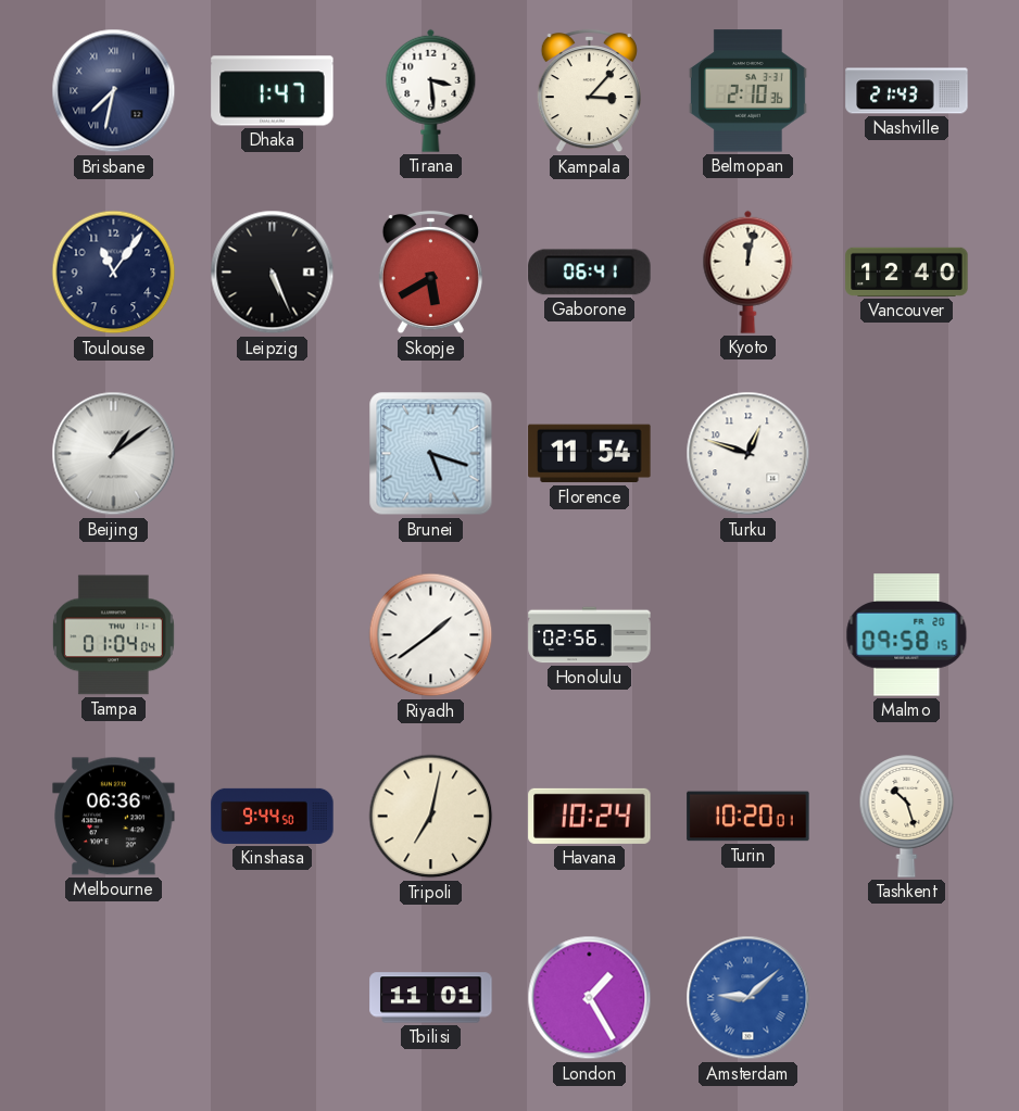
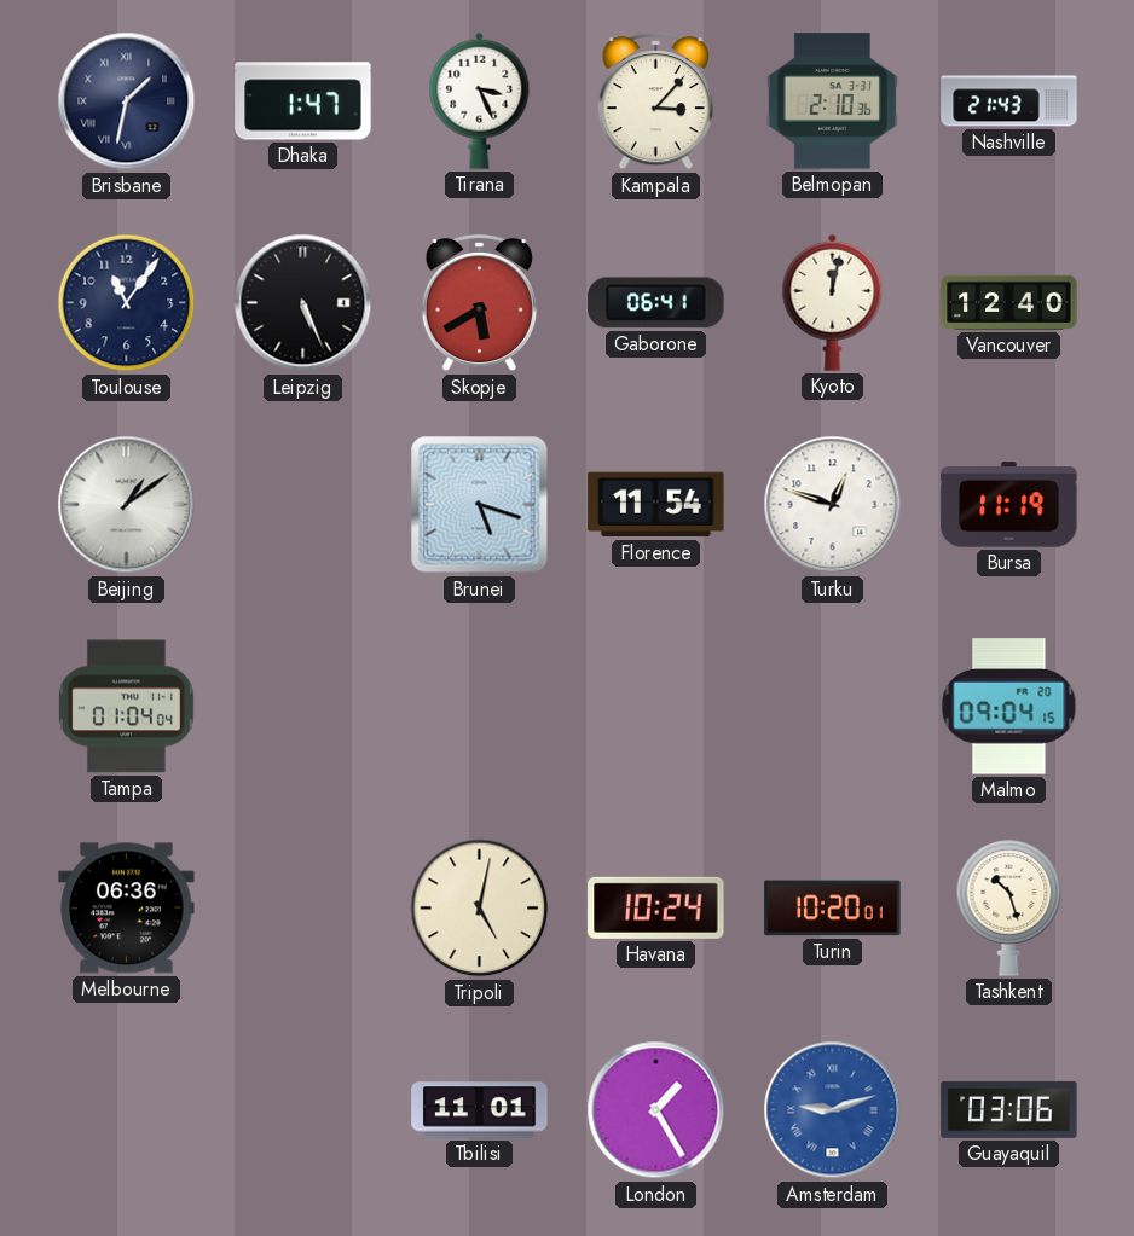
Brisbane: 7:32 -> 1:32 (127, 101)
Tirana: 3:29 -> 3:26 (480, 100)
Bursa: none -> 11:19 (1009, 505)
Riyadh: 1:39 -> none (431, 635)
Honolulu: 02:56 -> none (590, 635)
Malmo: 09:58 -> 09:04 (1009, 707)
Kinshasa: 9:44 -> none (273, 816)
Tripoli: 7:02 -> 5:02 (480, 909)
Amsterdam: 9:08 -> 9:12 (833, 1110)
Guayaquil: none -> 03:06 (1009, 1109)
